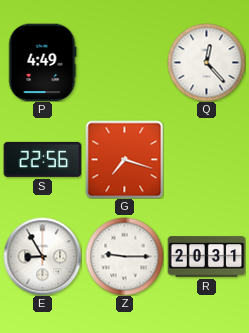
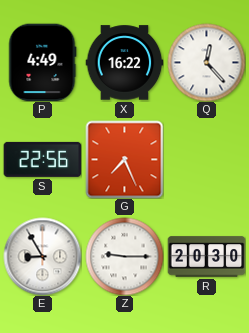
X: none -> 16:22 (124, 63)
G: 7:18 -> 7:26 (124, 159)
R: 20:31 -> 20:30 (206, 257)
